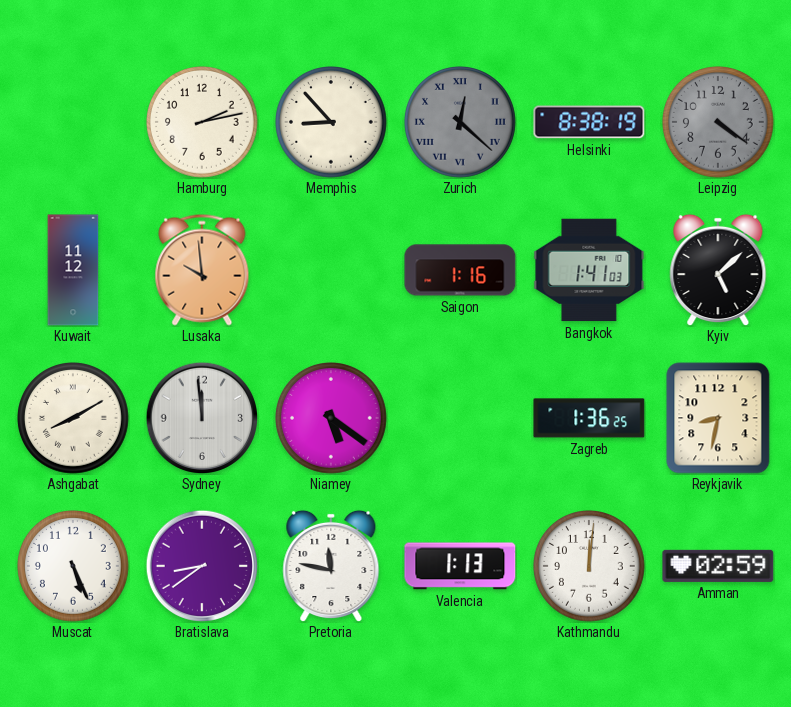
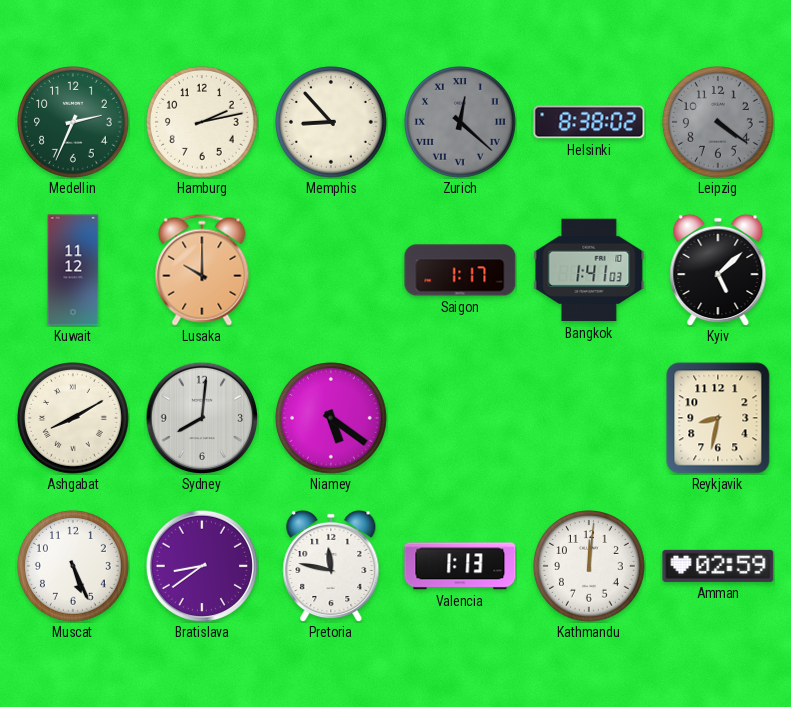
Medellin: none -> 2:34 (74, 123)
Helsinki: 8:38:19 -> 8:38:02 (589, 122)
Lusaka: 9:59 -> 10:00 (202, 270)
Saigon: 1:16 -> 1:17 (460, 270)
Sydney: 11:59 -> 8:01 (201, 417)
Zagreb: 1:36 -> none (589, 418)
